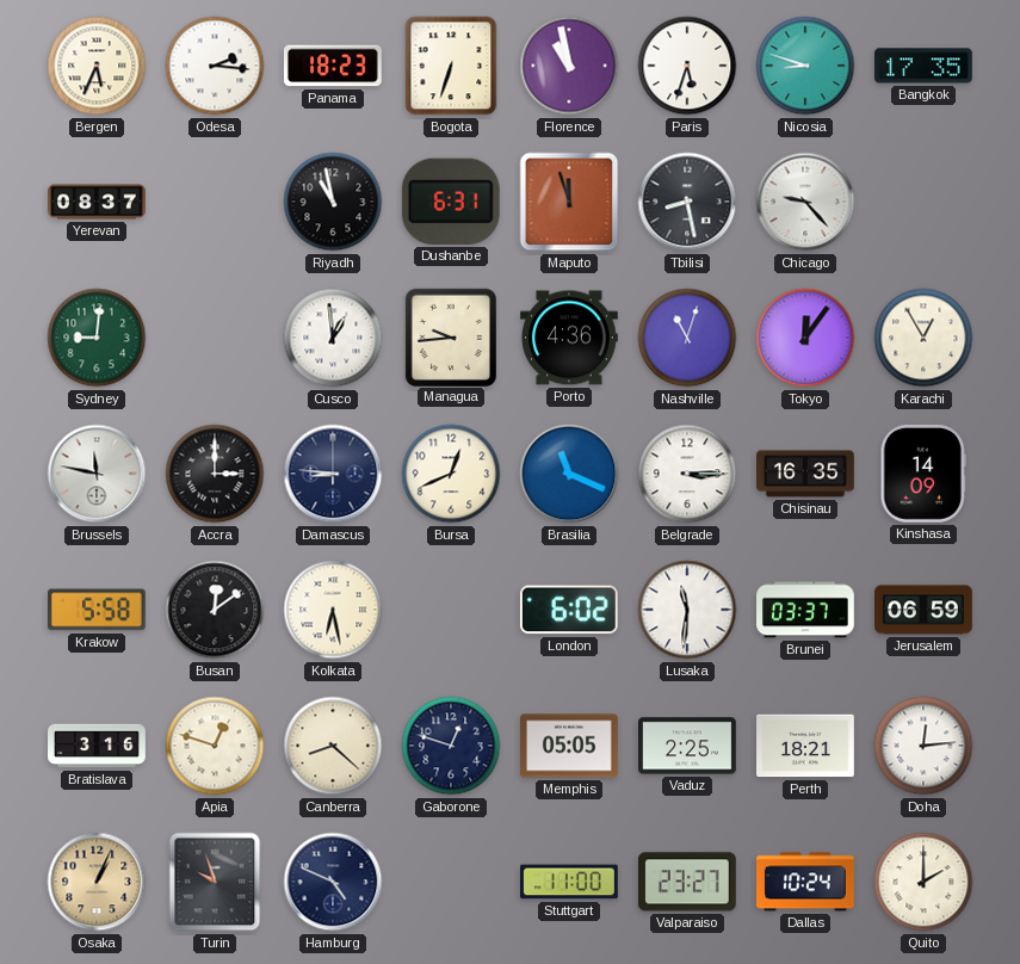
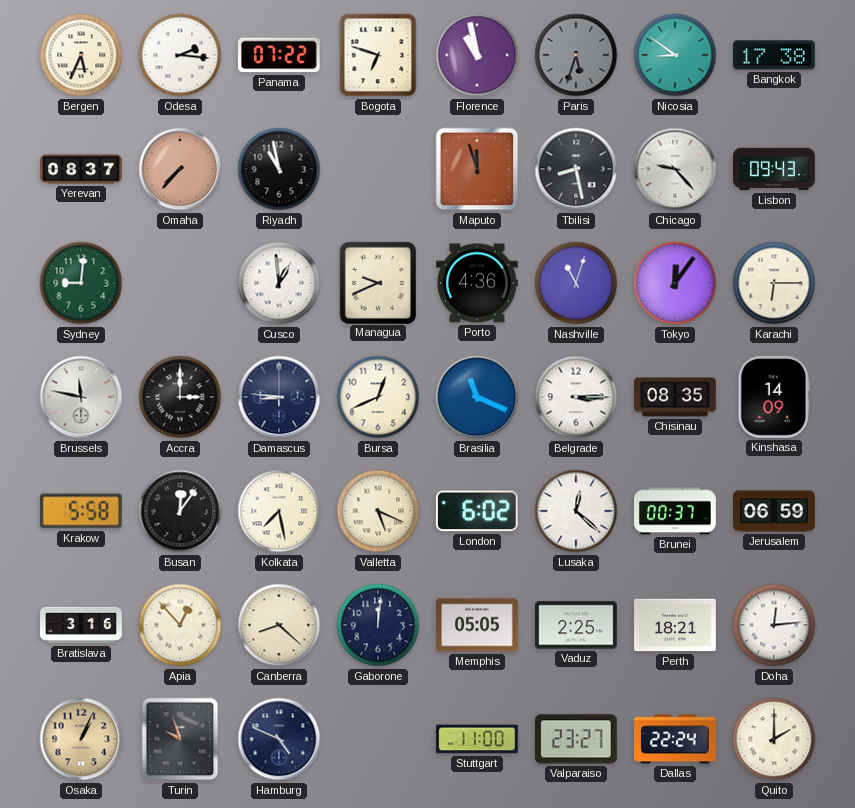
Panama: 18:23 -> 07:22 (279, 55)
Bogota: 6:33 -> 6:48 (378, 55)
Paris dial: white -> grey (576, 55)
Nicosia: 8:48 -> 8:51 (675, 55)
Bangkok: 17:35 -> 17:38 (775, 55)
Omaha: none -> 7:37 (180, 169)
Dushanbe: 6:31 -> none (451, 202)
Lisbon: none -> 09:43 (775, 169)
Managua: 9:44 -> 9:41 (377, 282)
Karachi: 12:55 -> 6:15 (774, 283)
Chisinau: 16:35 -> 08:35 (676, 397)
Busan: 12:09 -> 12:06 (180, 511)
Kolkata: 6:28 -> 7:28 (279, 511)
Valletta: none -> 5:19 (378, 511)
Lusaka: 11:31 -> 12:22 (576, 511)
Brunei: 03:37 -> 00:37 (676, 511)
Apia: 12:48 -> 12:53 (180, 625)
Gaborone: 12:48 -> 12:01 (378, 625)
Dallas: 10:24 -> 22:24 (676, 739)
